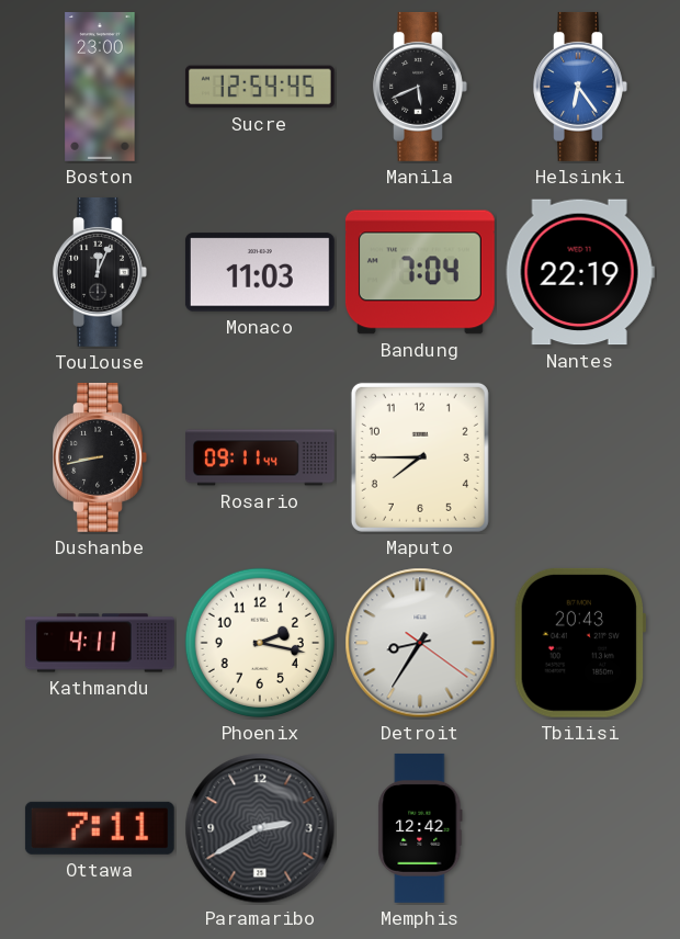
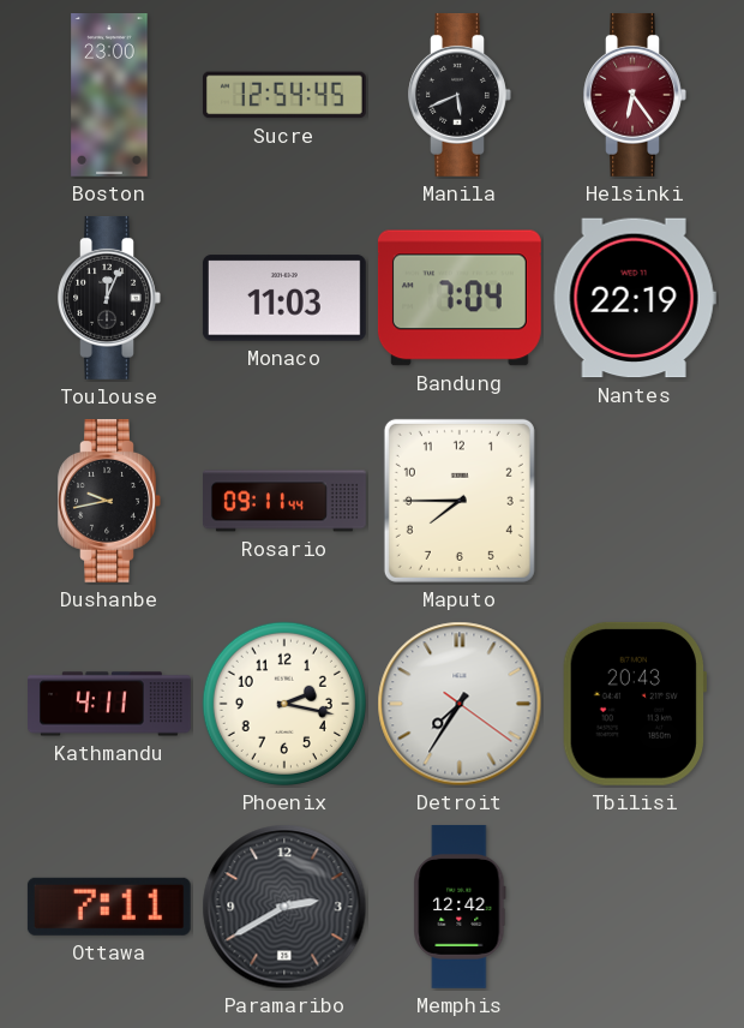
Helsinki dial: blue -> burgundy (635, 95)
Dushanbe: 8:43 -> 9:43 (109, 501)
Detroit: 8:35 -> 7:35 (460, 704)
